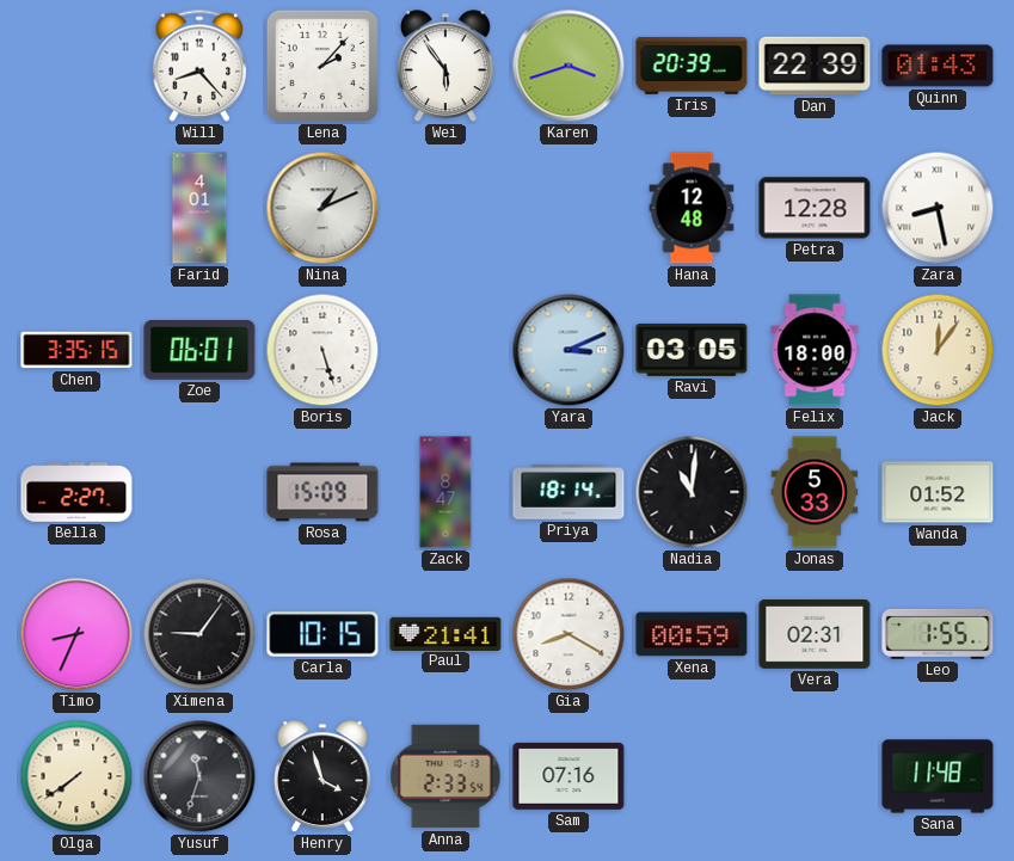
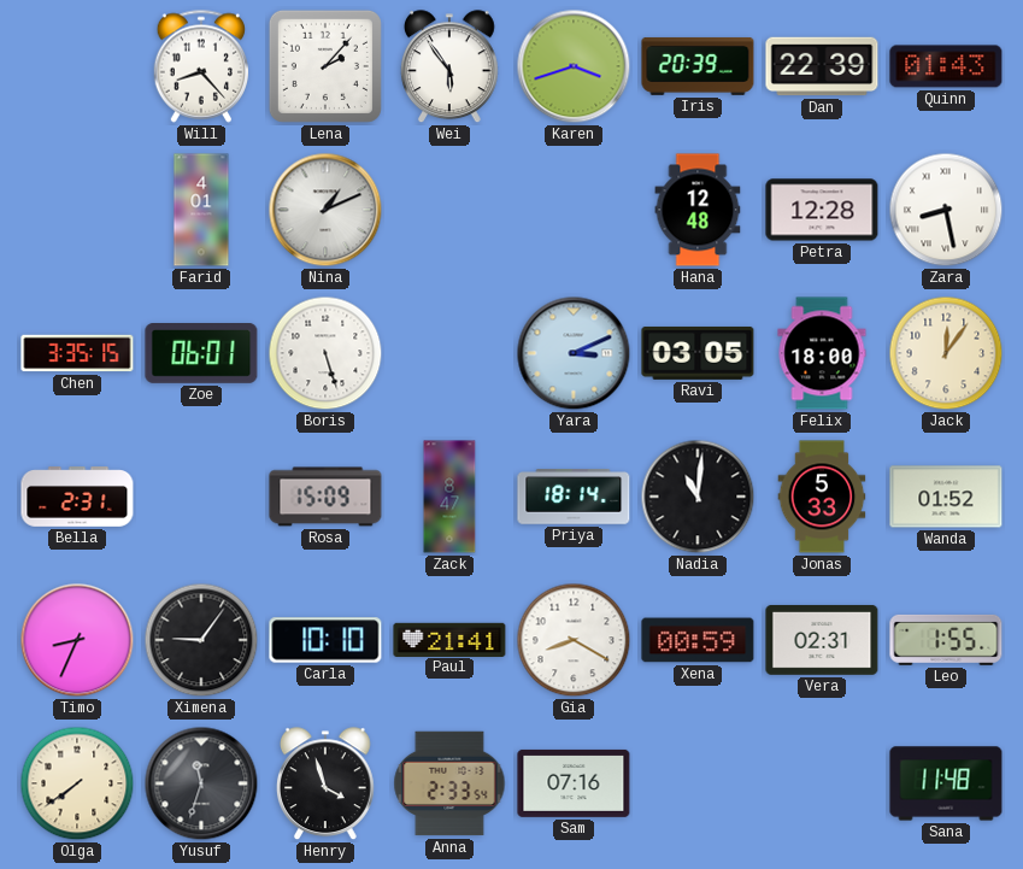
Bella: 2:27 -> 2:31 (77, 497)
Carla: 10:15 -> 10:10 (325, 640)
